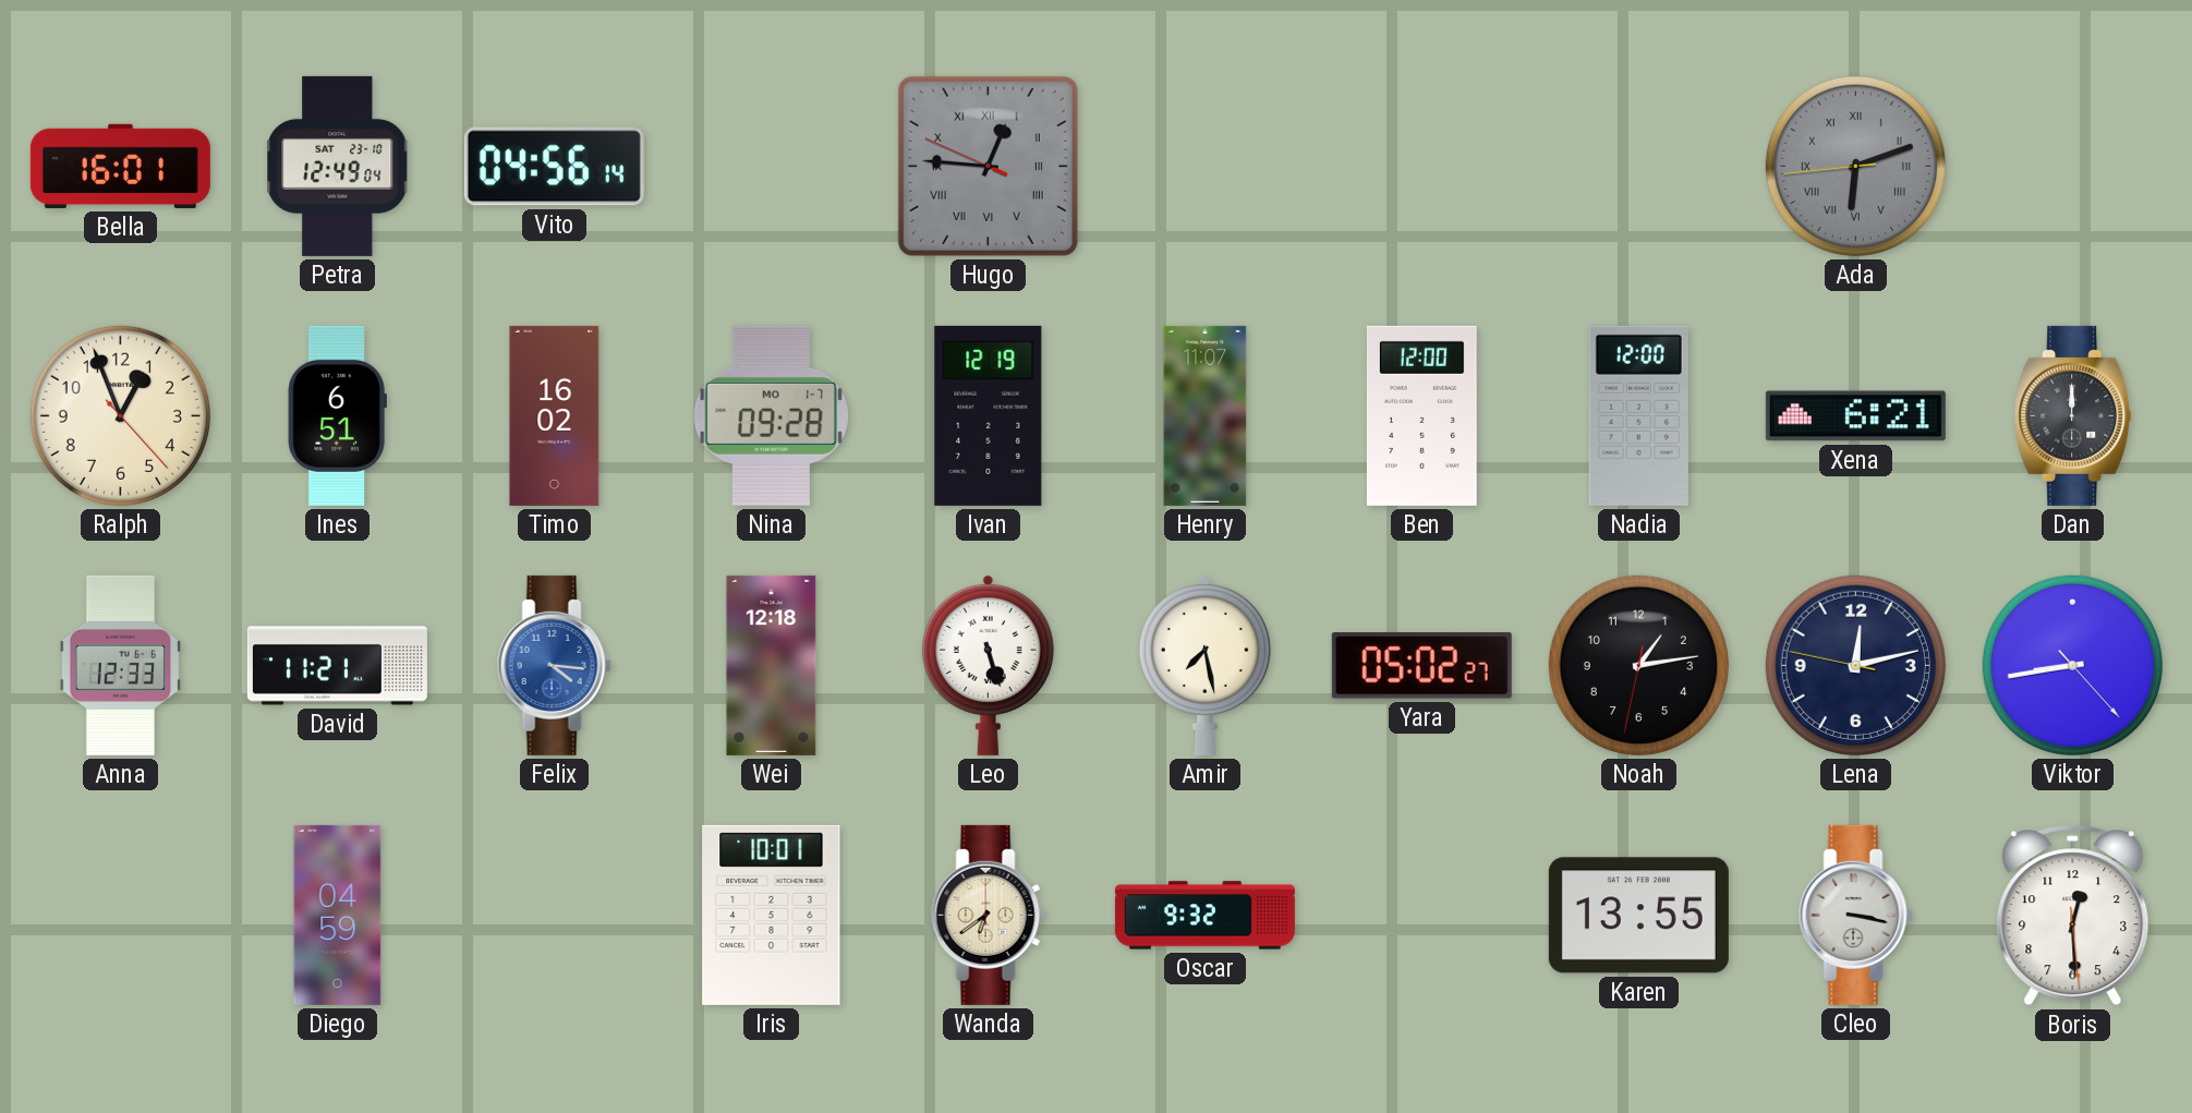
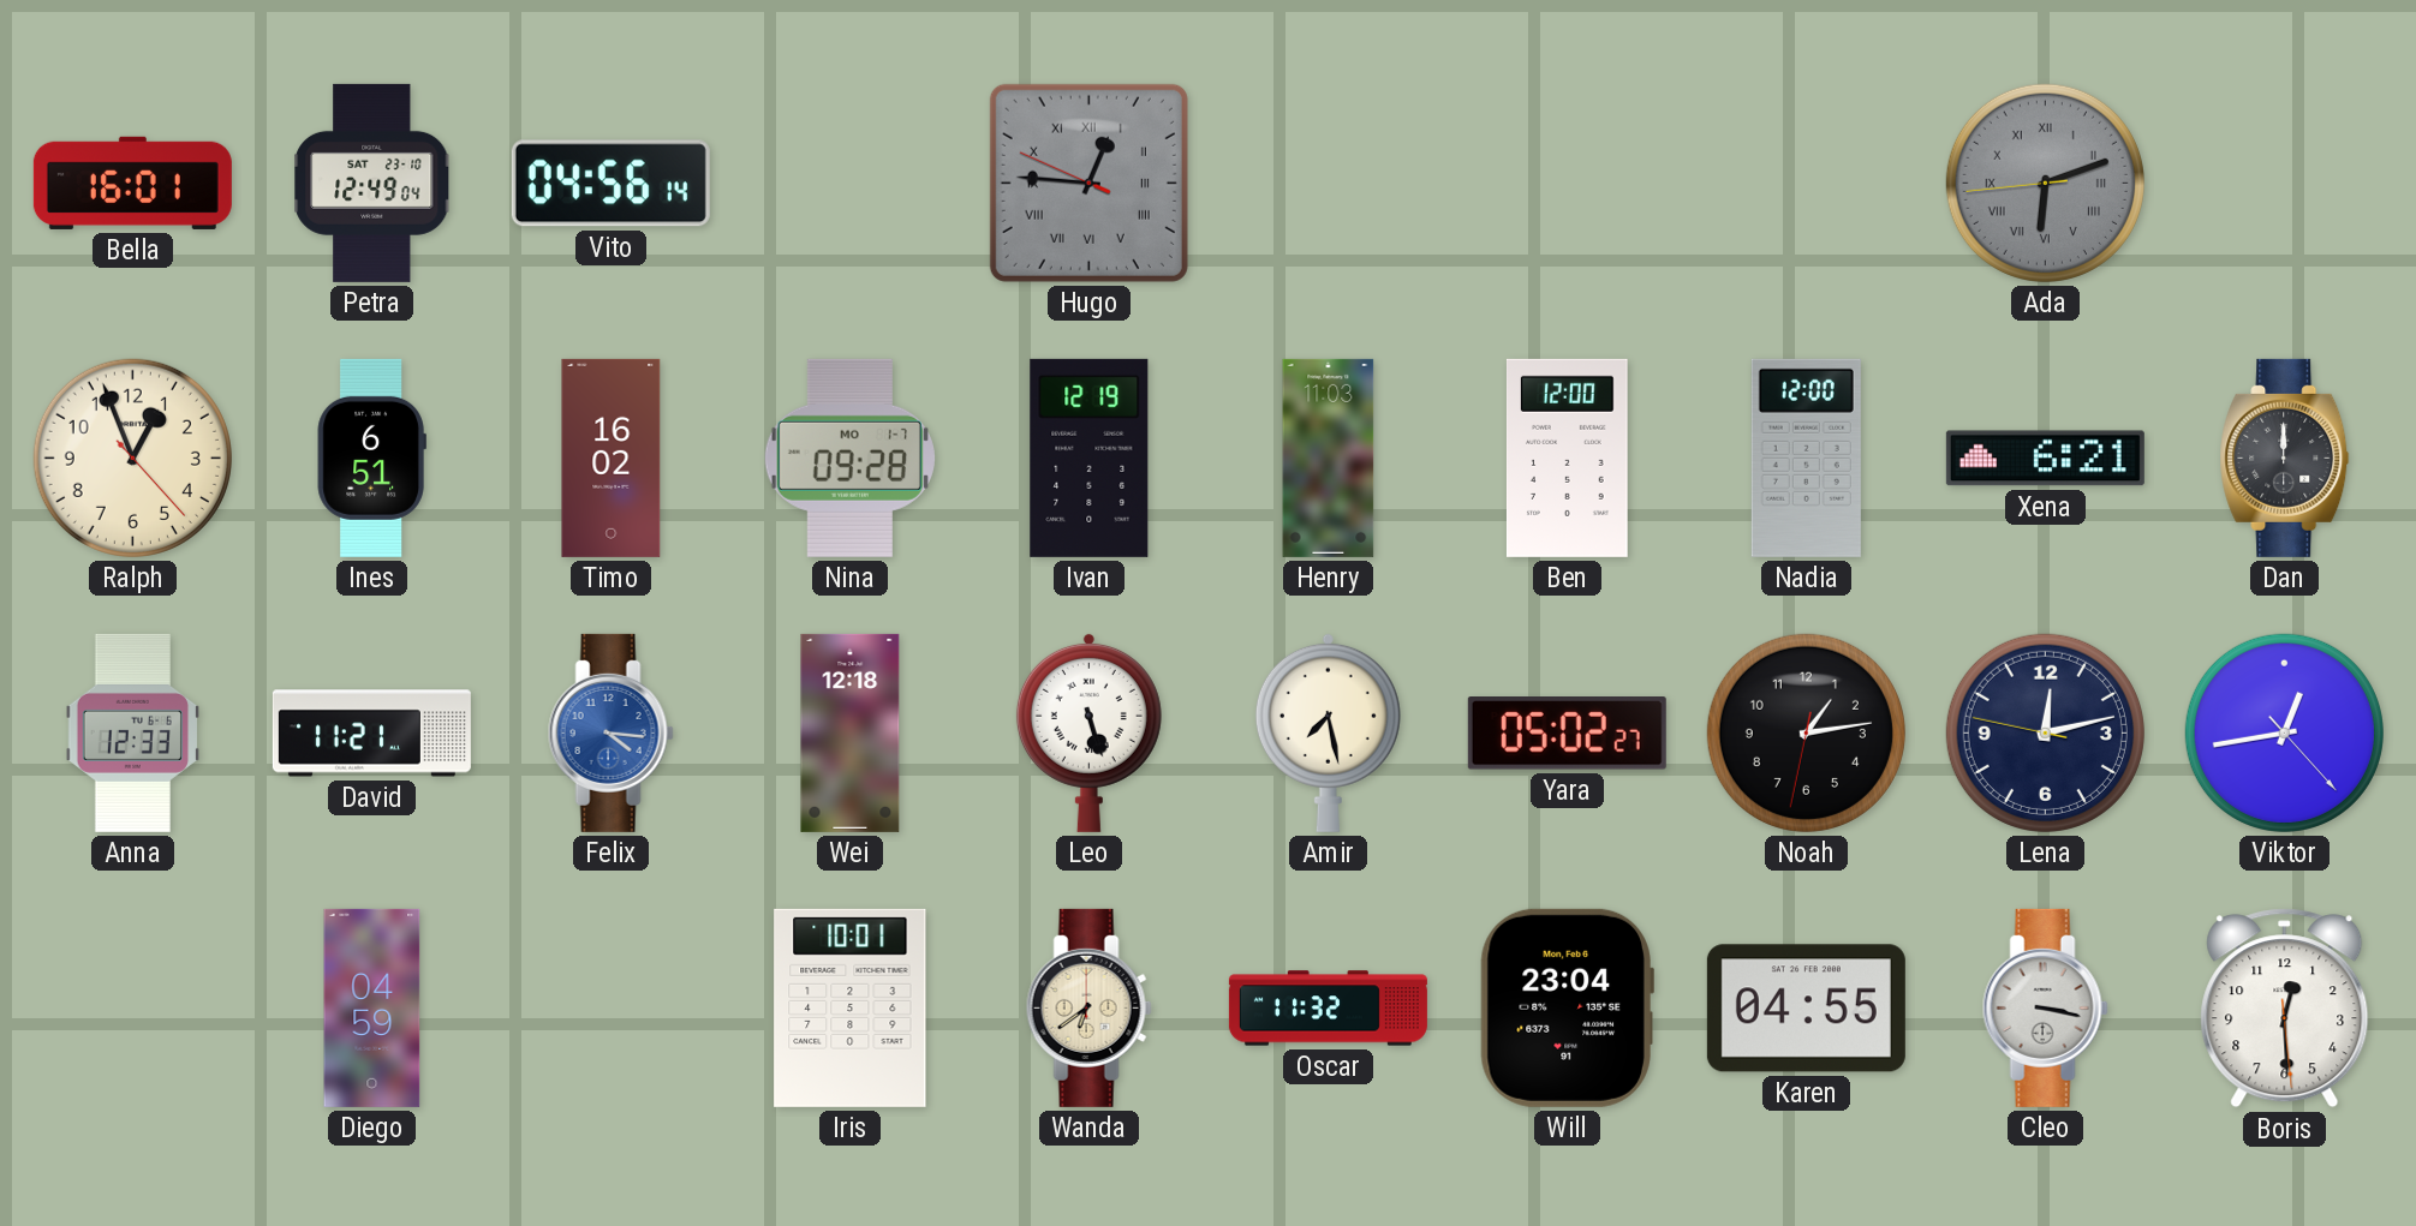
Henry: 11:07 -> 11:03 (1329, 457)
Viktor: 8:43 -> 12:43 (2284, 732)
Oscar: 9:32 -> 11:32 (1328, 1009)
Will: none -> 23:04 (1567, 1007)
Karen: 13:55 -> 04:55 (1806, 1009)
